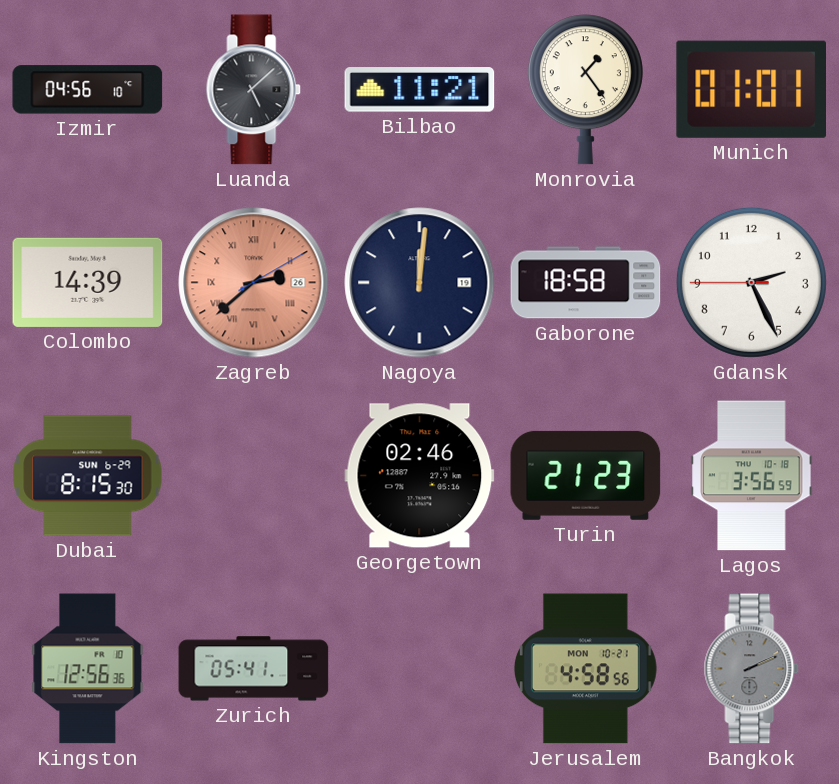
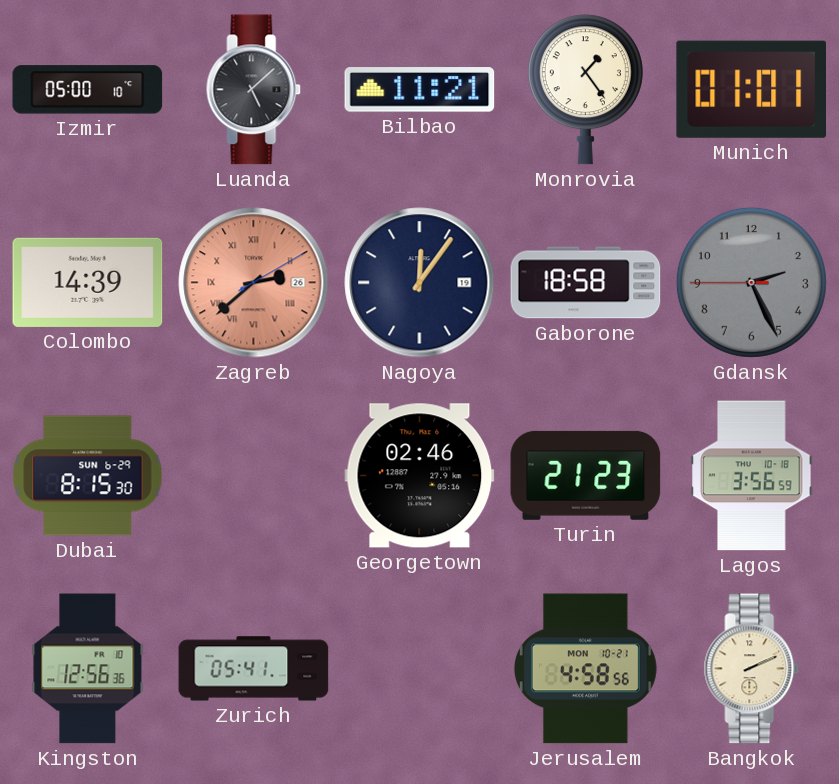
Izmir: 04:56 -> 05:00 (88, 90)
Nagoya: 12:01 -> 12:06 (420, 283)
Gdansk dial: white -> grey (751, 282)
Bangkok dial: grey -> cream (752, 669)
